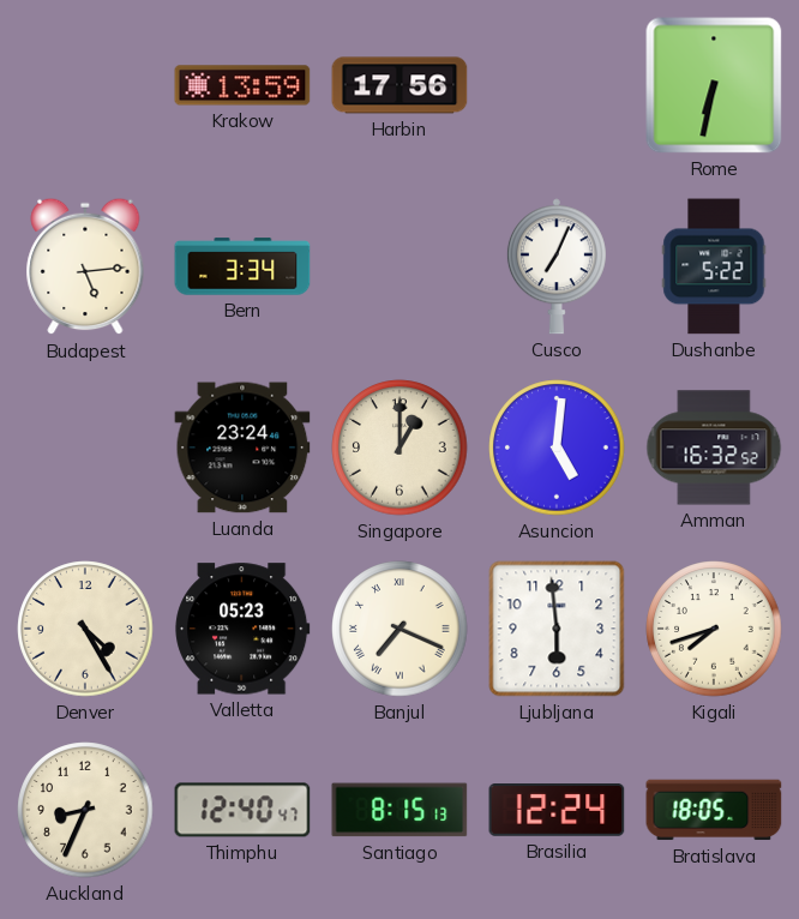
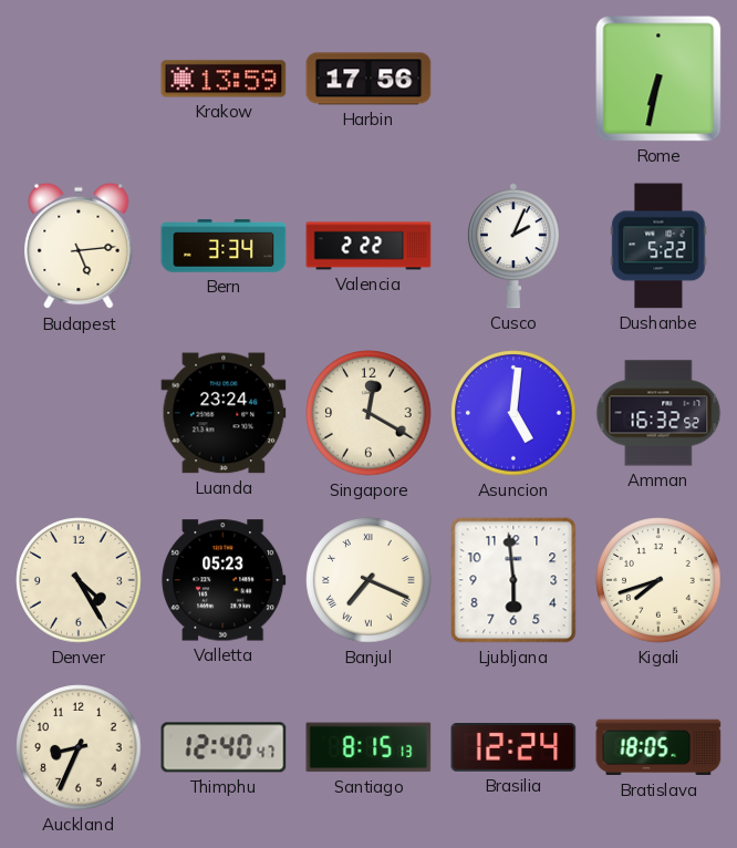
Valencia: none -> 2:22 (369, 246)
Cusco: 7:04 -> 2:04 (513, 246)
Singapore: 1:00 -> 12:20 (369, 413)
